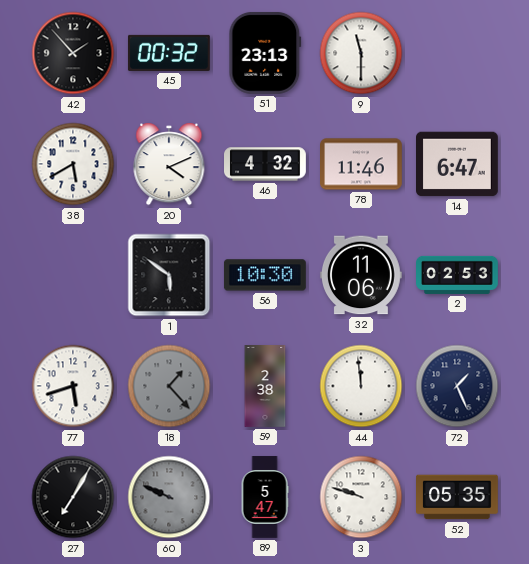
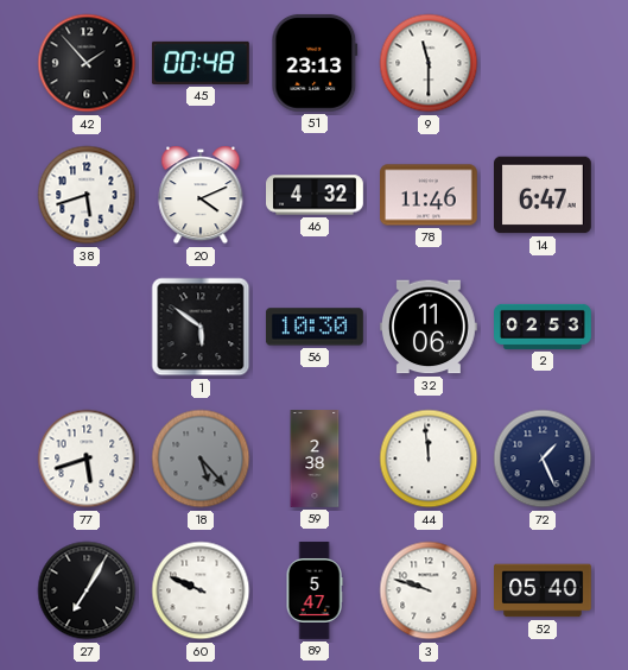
45: 00:32 -> 00:48 (201, 63)
38: 5:40 -> 5:42 (87, 195)
18: 1:23 -> 5:23 (201, 459)
60 dial: grey -> white (201, 590)
52: 05:35 -> 05:40 (544, 590)
